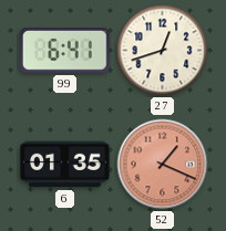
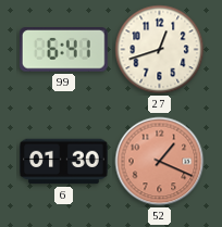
6: 01:35 -> 01:30 (64, 162)
